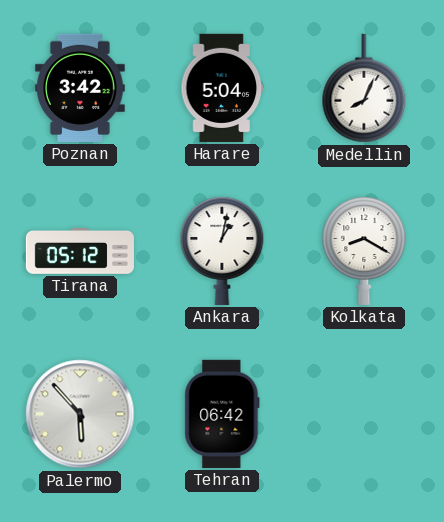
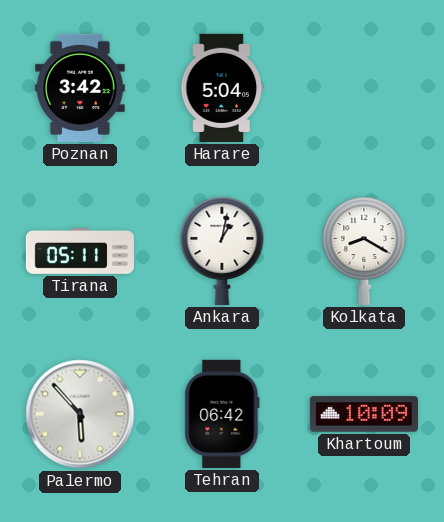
Medellin: 8:04 -> none (364, 88)
Tirana: 05:12 -> 05:11 (80, 252)
Khartoum: none -> 10:09 (364, 414)
